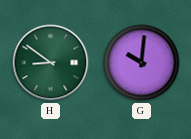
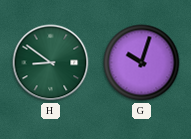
G: 10:01 -> 10:03 (142, 63)
